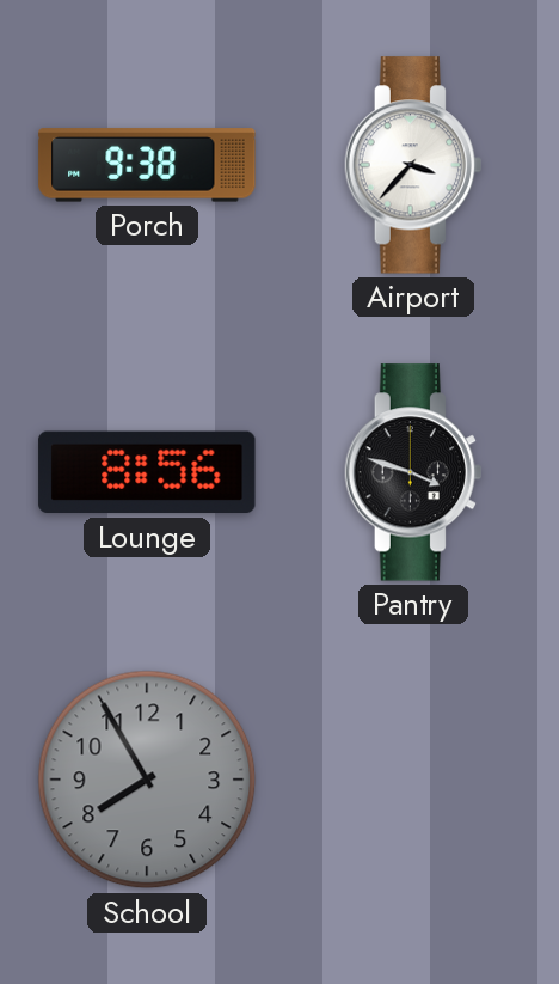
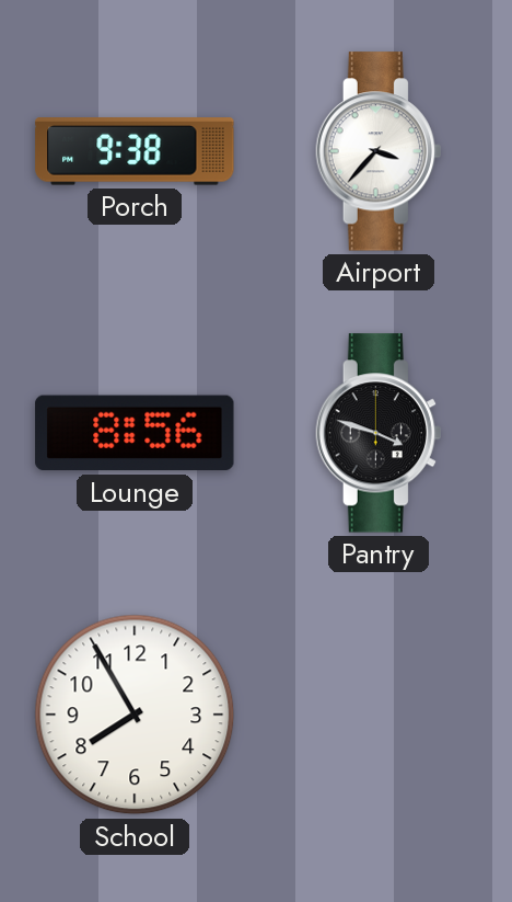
School dial: grey -> white (135, 715)
